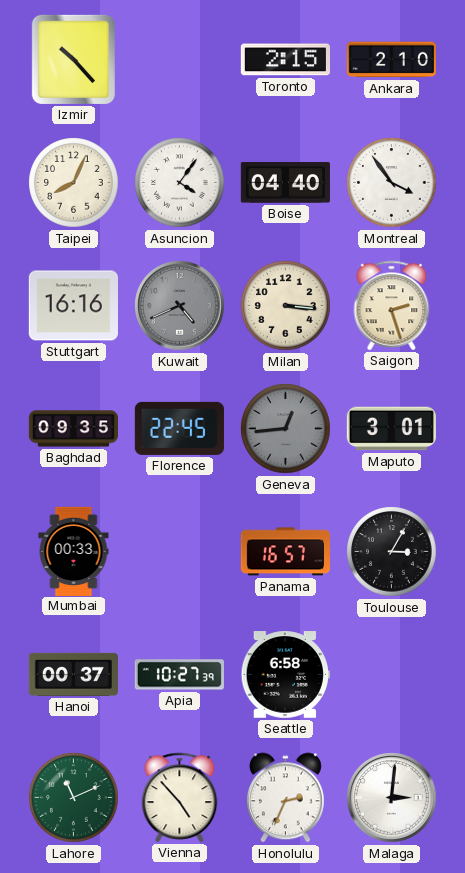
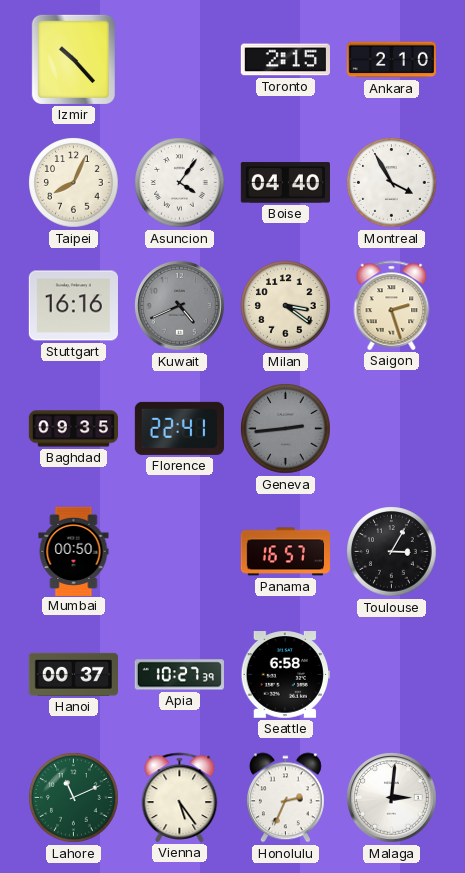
Montreal: 3:54 -> 3:55 (392, 183)
Milan: 3:16 -> 3:21 (286, 306)
Florence: 22:45 -> 22:41 (179, 428)
Geneva: 12:44 -> 2:44 (286, 429)
Maputo: 3:01 -> none (391, 429)
Mumbai: 00:33 -> 00:50 (74, 551)
Vienna: 4:53 -> 5:24 (180, 797)
